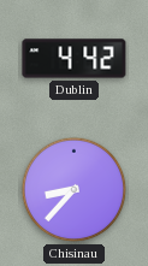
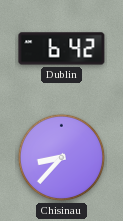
Dublin: 4:42 -> 6:42 (62, 49)
